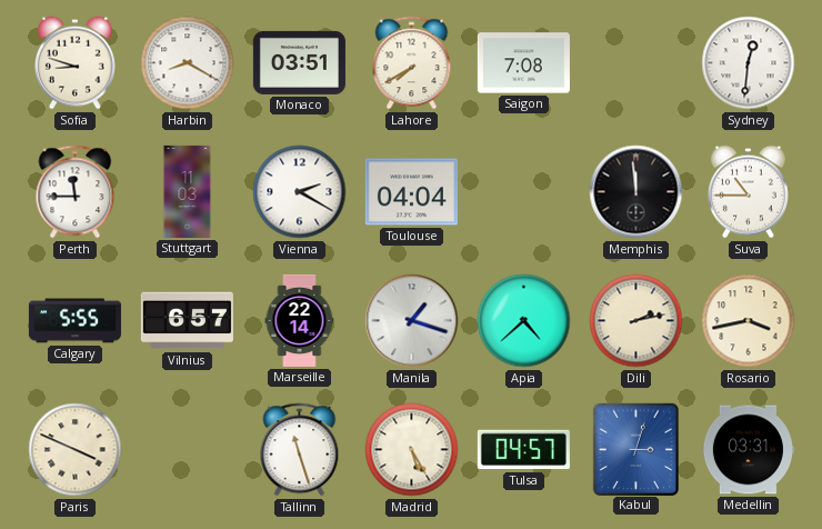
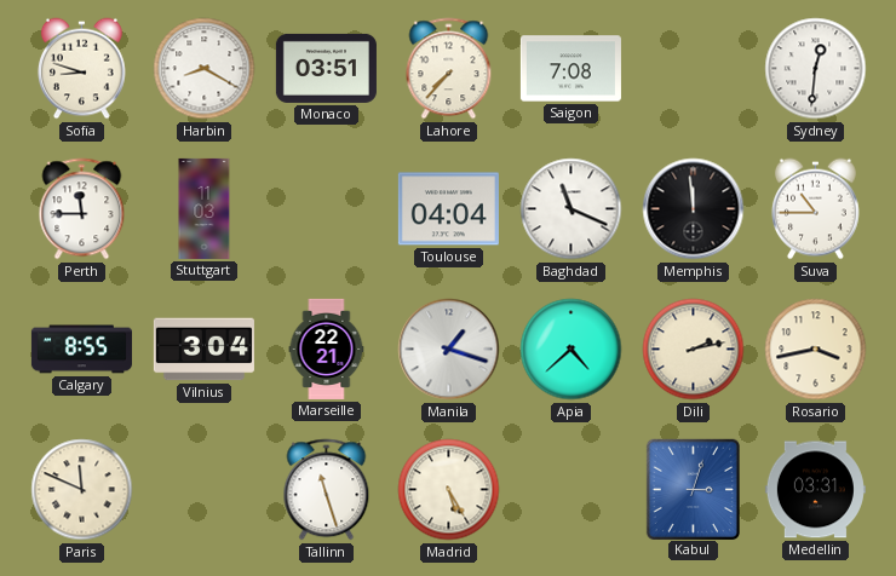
Lahore: 7:40 -> 7:37 (449, 69)
Vienna: 2:20 -> none (300, 192)
Baghdad: none -> 11:19 (572, 209)
Calgary: 5:55 -> 8:55 (81, 350)
Vilnius: 6:57 -> 3:04 (203, 350)
Marseille: 22:14 -> 22:21 (327, 349)
Paris: 3:49 -> 11:49 (82, 490)
Tulsa: 04:57 -> none (523, 450)
